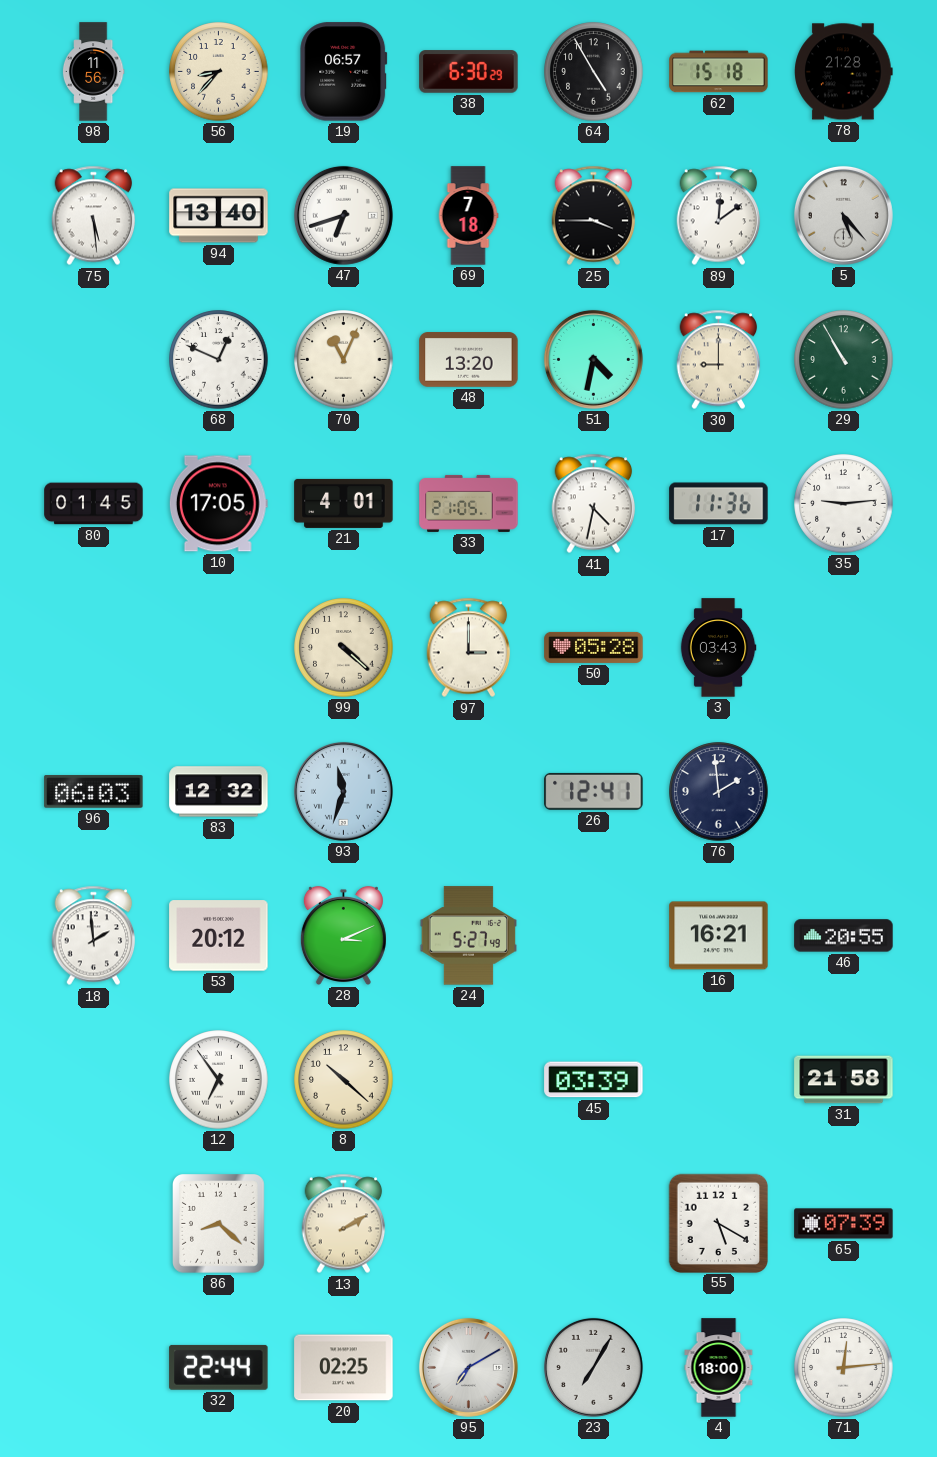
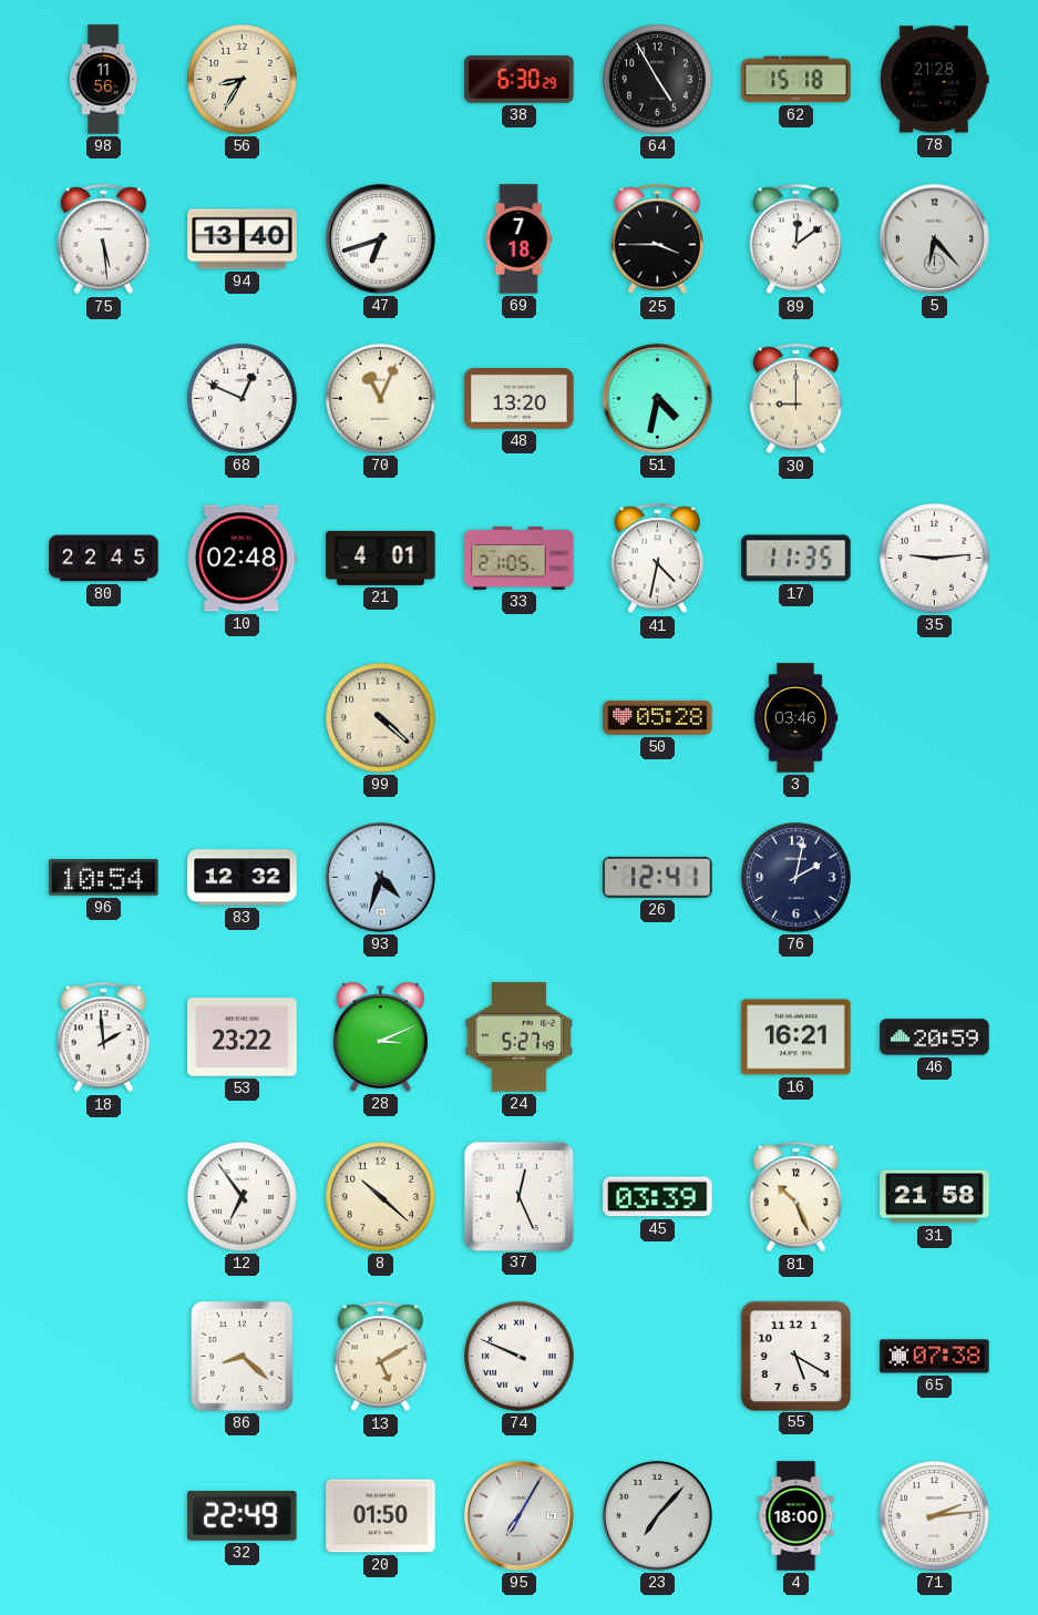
56: 8:37 -> 8:35 (243, 80)
19: 06:57 -> none (344, 72)
5: 5:23 -> 6:23 (934, 238)
29: 10:55 -> none (844, 360)
80: 01:45 -> 22:45 (104, 559)
10: 17:05 -> 02:48 (241, 559)
17: 11:36 -> 11:35 (797, 559)
97: 3:00 -> none (469, 648)
3: 03:43 -> 03:46 (795, 718)
96: 06:03 -> 10:54 (104, 878)
93: 11:33 -> 4:33 (380, 877)
76: 1:59 -> 2:02 (797, 878)
53: 20:12 -> 23:22 (243, 1038)
46: 20:55 -> 20:59 (935, 1038)
37: none -> 12:26 (518, 1196)
81: none -> 10:26 (797, 1197)
13: 2:10 -> 5:10 (381, 1357)
74: none -> 9:49 (520, 1357)
65: 07:39 -> 07:38 (935, 1357)
32: 22:44 -> 22:49 (243, 1515)
20: 02:25 -> 01:50 (381, 1516)
95: 7:10 -> 7:05 (518, 1515)
23: 7:05 -> 7:07 (657, 1515)
71: 12:14 -> 2:14 (935, 1516)
